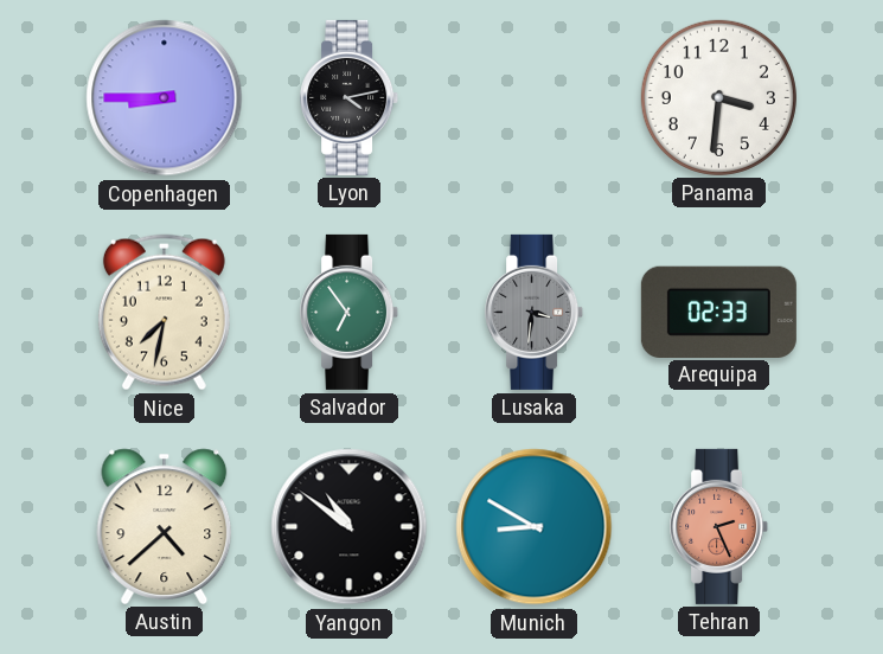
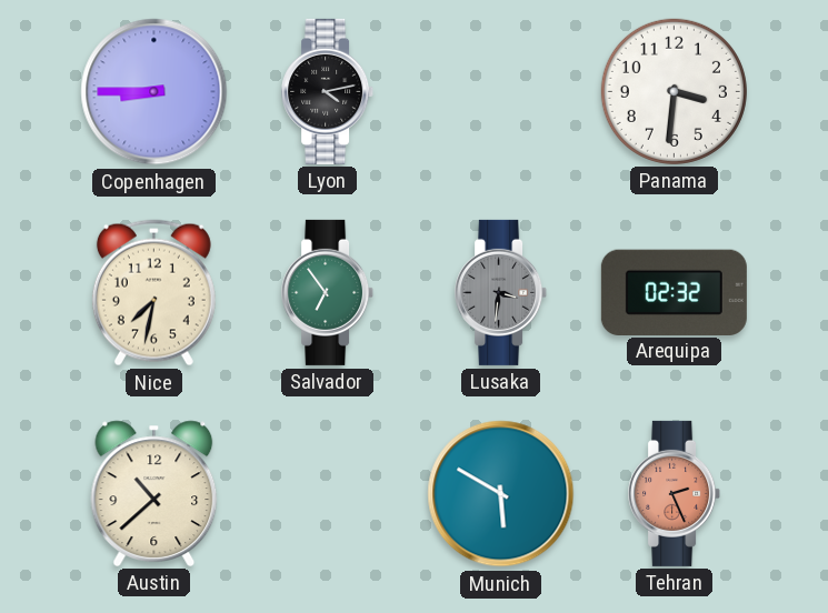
Arequipa: 02:33 -> 02:32 (674, 292)
Austin: 4:38 -> 10:38 (154, 493)
Yangon: 10:51 -> none (350, 527)
Munich: 8:50 -> 5:50 (501, 494)
